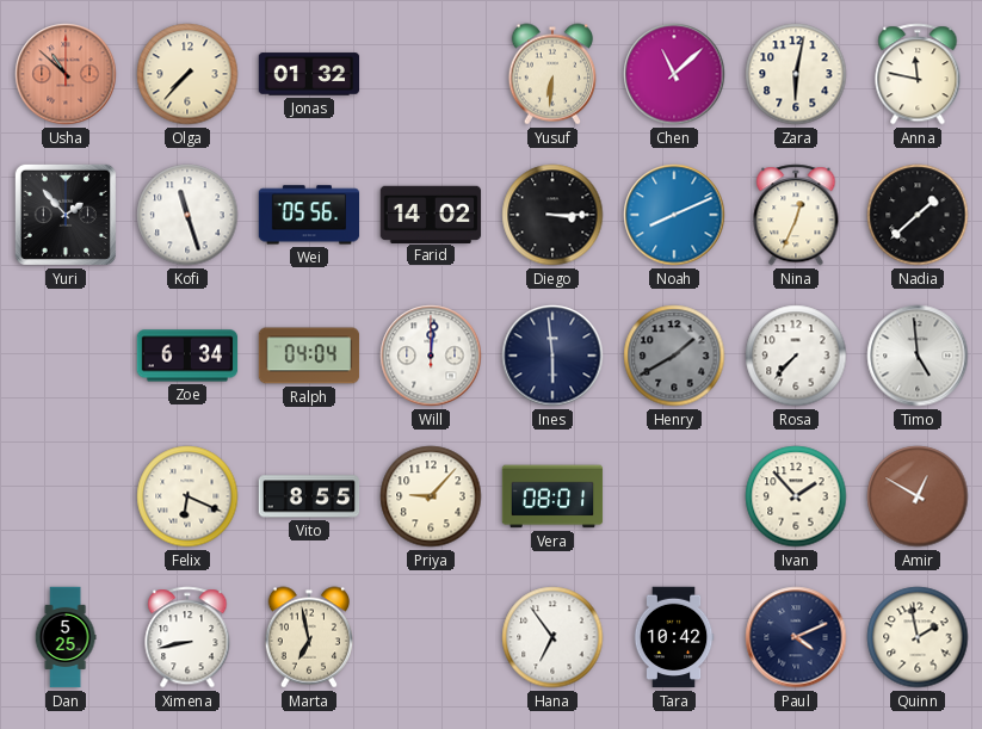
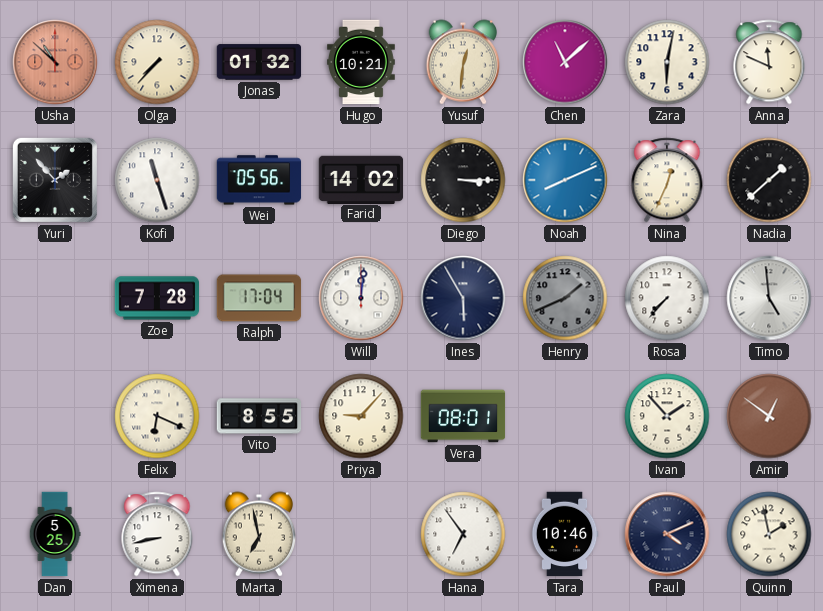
Hugo: none -> 10:21 (362, 62)
Yusuf: 6:31 -> 12:31 (462, 62)
Anna: 11:47 -> 11:49 (769, 62)
Zoe: 6:34 -> 7:28 (157, 298)
Ralph: 04:04 -> 17:04 (259, 298)
Ines: 5:59 -> 5:55 (463, 298)
Henry: 1:40 -> 1:41 (565, 298)
Amir: 12:50 -> 12:51 (769, 416)
Tara: 10:42 -> 10:46 (565, 534)
